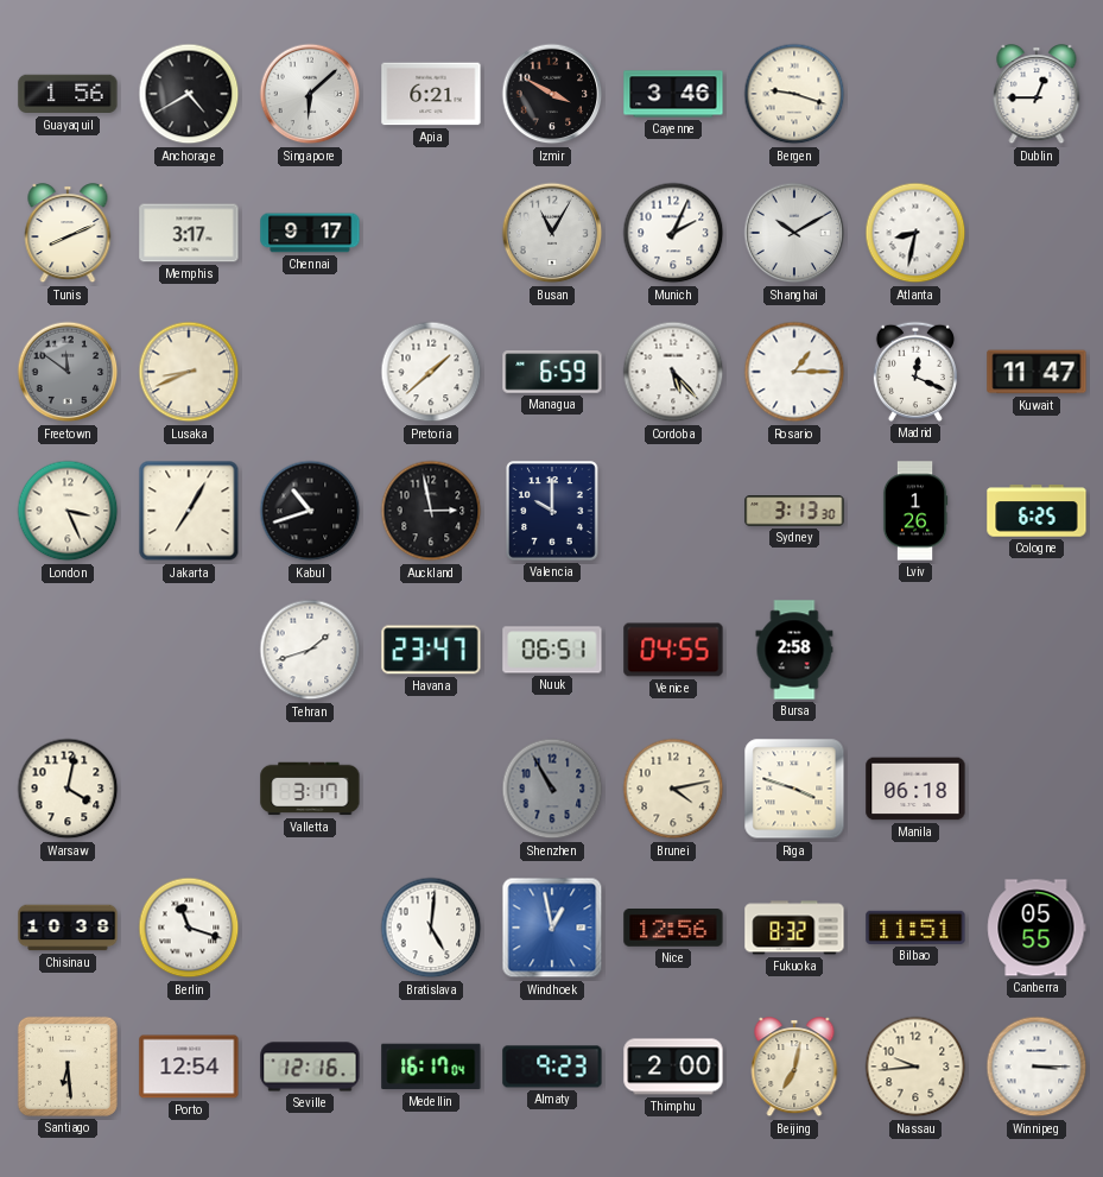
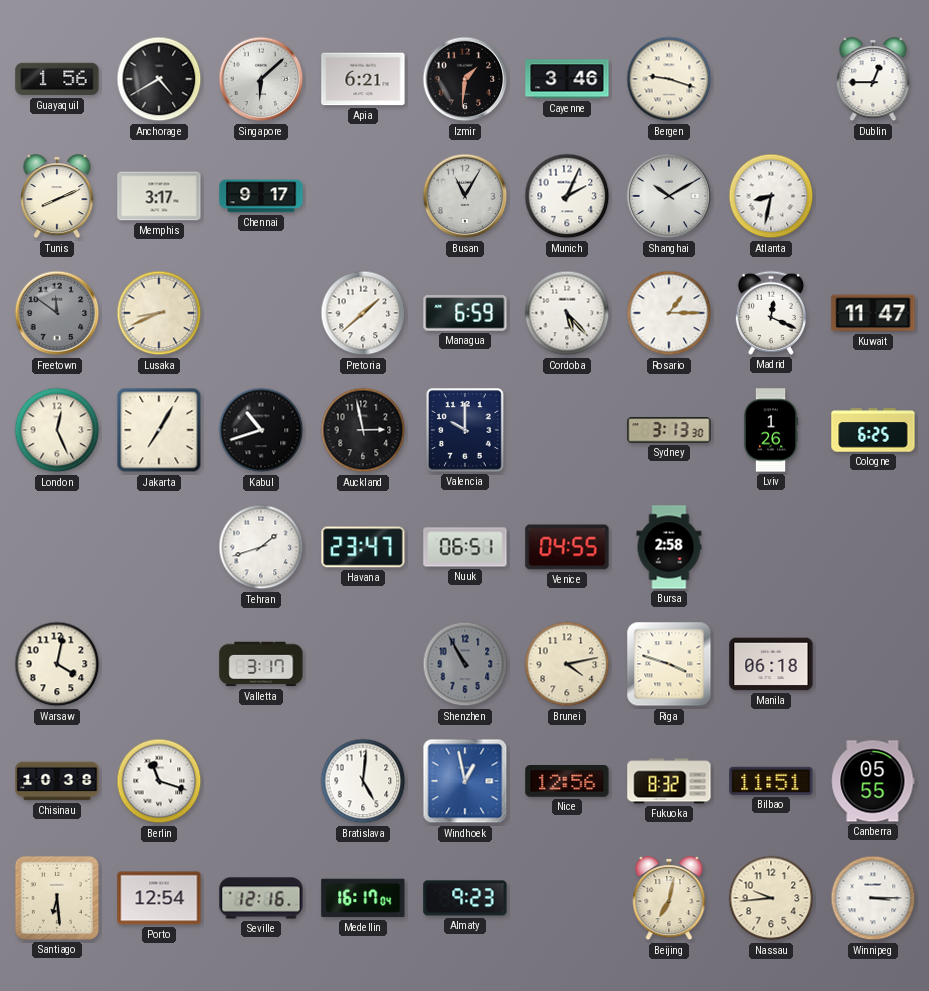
Izmir: 3:50 -> 1:31 (465, 79)
London: 3:26 -> 12:26 (57, 430)
Thimphu: 2:00 -> none (673, 1067)
